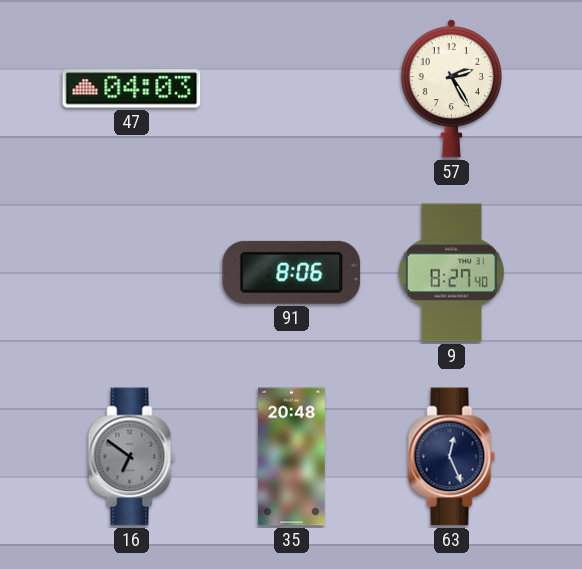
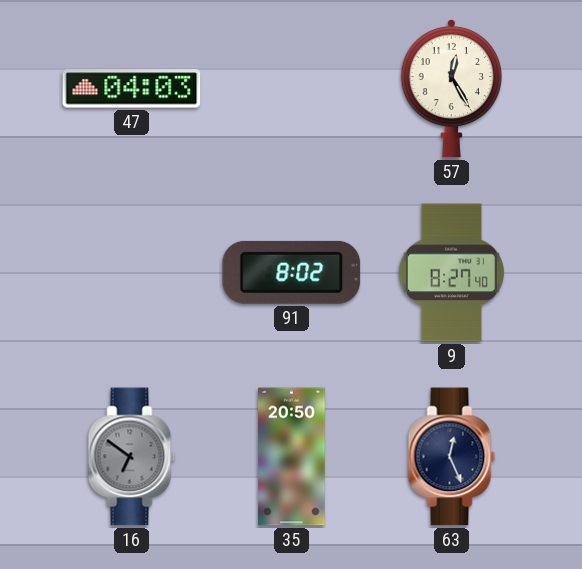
57: 2:25 -> 12:25 (451, 88)
91: 8:06 -> 8:02 (292, 272)
35: 20:48 -> 20:50 (292, 457)
